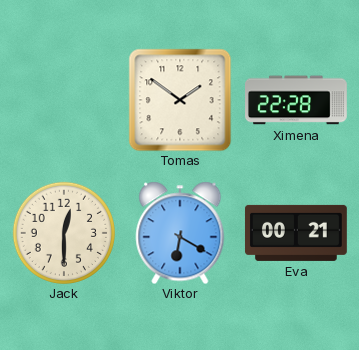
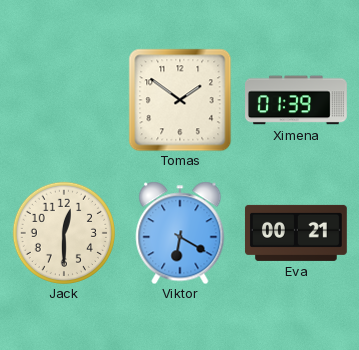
Ximena: 22:28 -> 01:39 (297, 100)
